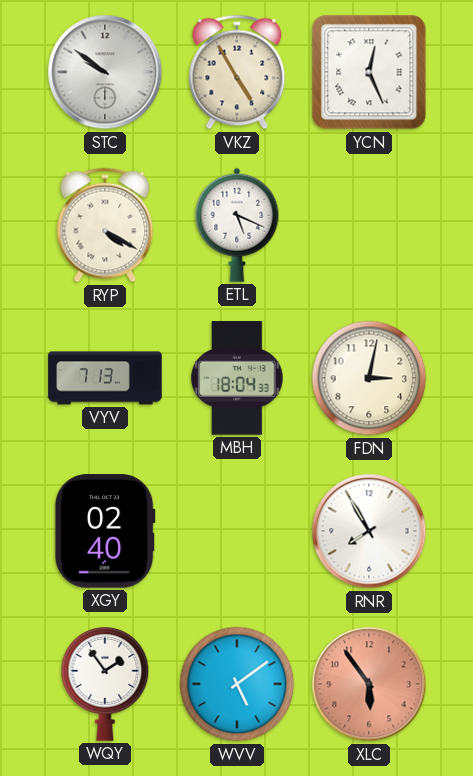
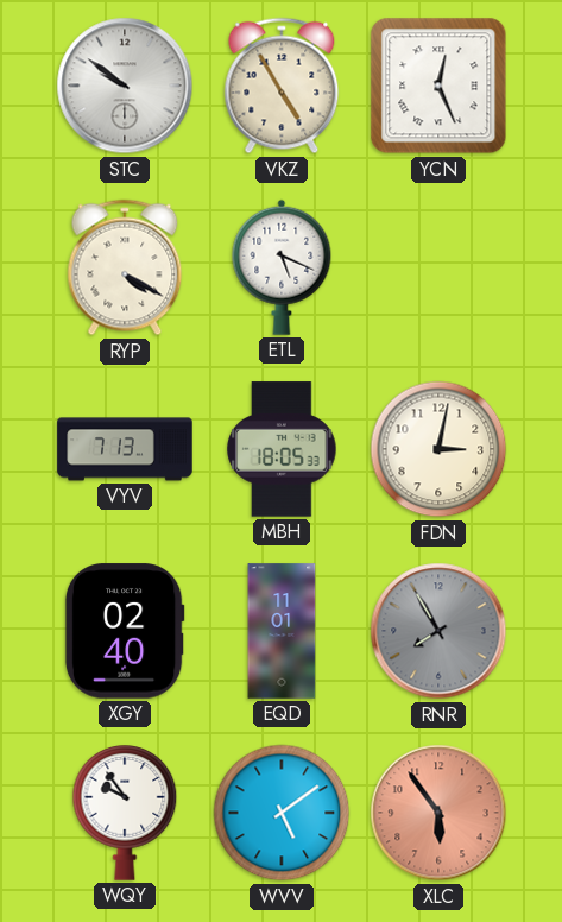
MBH: 18:04 -> 18:05 (282, 449)
EQD: none -> 11:01 (282, 631)
RNR dial: white -> grey (438, 631)
WQY: 1:54 -> 9:54 (125, 814)
